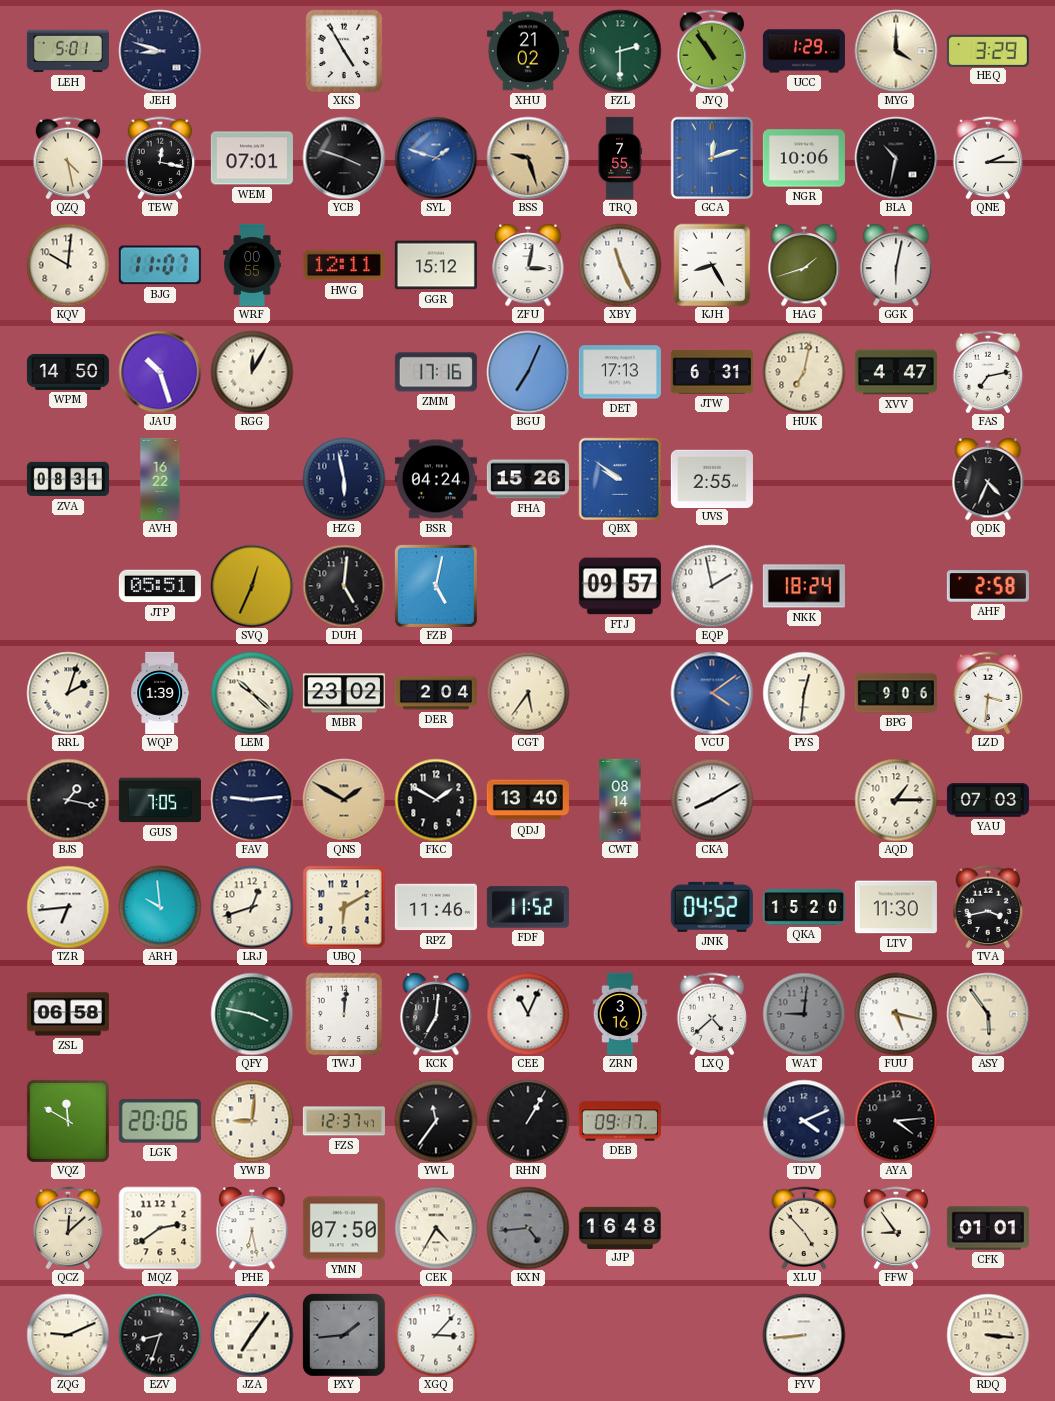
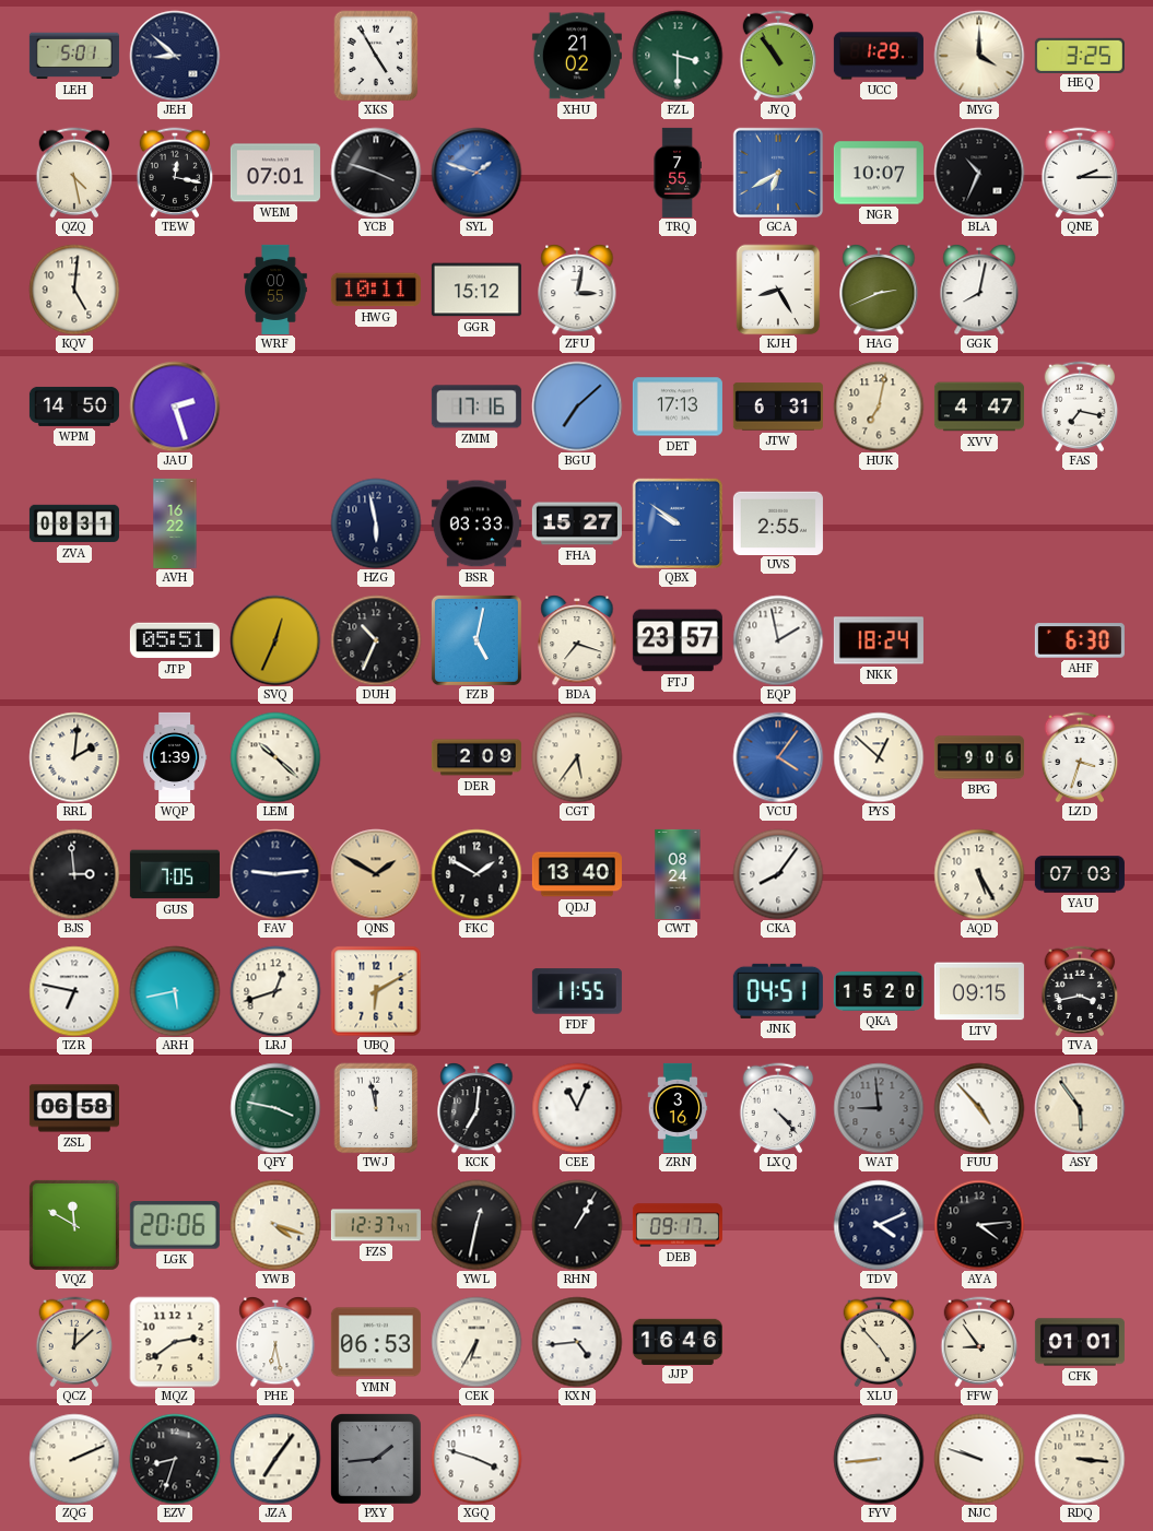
JEH: 8:48 -> 8:52 (175, 56)
FZL: 2:30 -> 3:30 (678, 56)
HEQ: 3:29 -> 3:25 (1080, 55)
BSS: 9:27 -> none (528, 158)
GCA: 12:12 -> 6:40 (777, 172)
NGR: 10:06 -> 10:07 (879, 173)
BLA: 10:32 -> 10:34 (979, 173)
KQV: 10:01 -> 5:01 (74, 290)
BJG: 11:07 -> none (160, 265)
HWG: 12:11 -> 10:11 (376, 290)
XBY: 11:26 -> none (620, 265)
HAG: 1:42 -> 2:41 (879, 290)
GGK: 6:02 -> 8:02 (979, 290)
JAU: 10:27 -> 2:27 (175, 407)
RGG: 12:05 -> none (252, 372)
BGU: 7:04 -> 7:08 (577, 407)
FAS: 7:13 -> 7:17 (1080, 407)
BSR: 04:24 -> 03:33 (477, 523)
FHA: 15:26 -> 15:27 (577, 523)
QDK: 4:34 -> none (988, 479)
DUH: 5:01 -> 10:34 (376, 640)
BDA: none -> 7:18 (577, 640)
FTJ: 09:57 -> 23:57 (678, 640)
AHF: 2:58 -> 6:30 (1080, 640)
RRL: 2:03 -> 2:01 (74, 757)
MBR: 23:02 -> none (344, 693)
DER: 2:04 -> 2:09 (477, 757)
VCU: 4:09 -> 4:06 (778, 757)
PYS: 12:31 -> 12:52 (879, 757)
LZD: 3:31 -> 3:33 (1080, 757)
BJS: 1:17 -> 2:59 (74, 874)
CWT: 08:14 -> 08:24 (678, 874)
CKA: 8:10 -> 8:06 (778, 874)
AQD: 1:15 -> 5:25 (979, 874)
TZR: 6:44 -> 6:47 (74, 991)
ARH: 9:59 -> 5:43 (175, 991)
RPZ: 11:46 -> none (436, 907)
FDF: 11:52 -> 11:55 (577, 991)
JNK: 04:52 -> 04:51 (778, 991)
LTV: 11:30 -> 09:15 (979, 991)
TWJ: 12:01 -> 11:58 (376, 1108)
LXQ: 4:38 -> 4:23 (778, 1108)
WAT: 9:01 -> 8:59 (879, 1108)
FUU: 5:17 -> 4:53 (979, 1108)
YWB: 9:01 -> 4:18 (275, 1225)
YWL: 11:36 -> 12:32 (477, 1225)
YMN: 07:50 -> 06:53 (376, 1342)
CEK: 4:35 -> 6:35 (477, 1342)
KXN dial: grey -> white (577, 1342)
JJP: 16:48 -> 16:46 (678, 1341)
ZQG: 9:11 -> 2:11 (74, 1459)
XGQ: 3:07 -> 3:48 (477, 1459)
NJC: none -> 9:48 (979, 1459)
